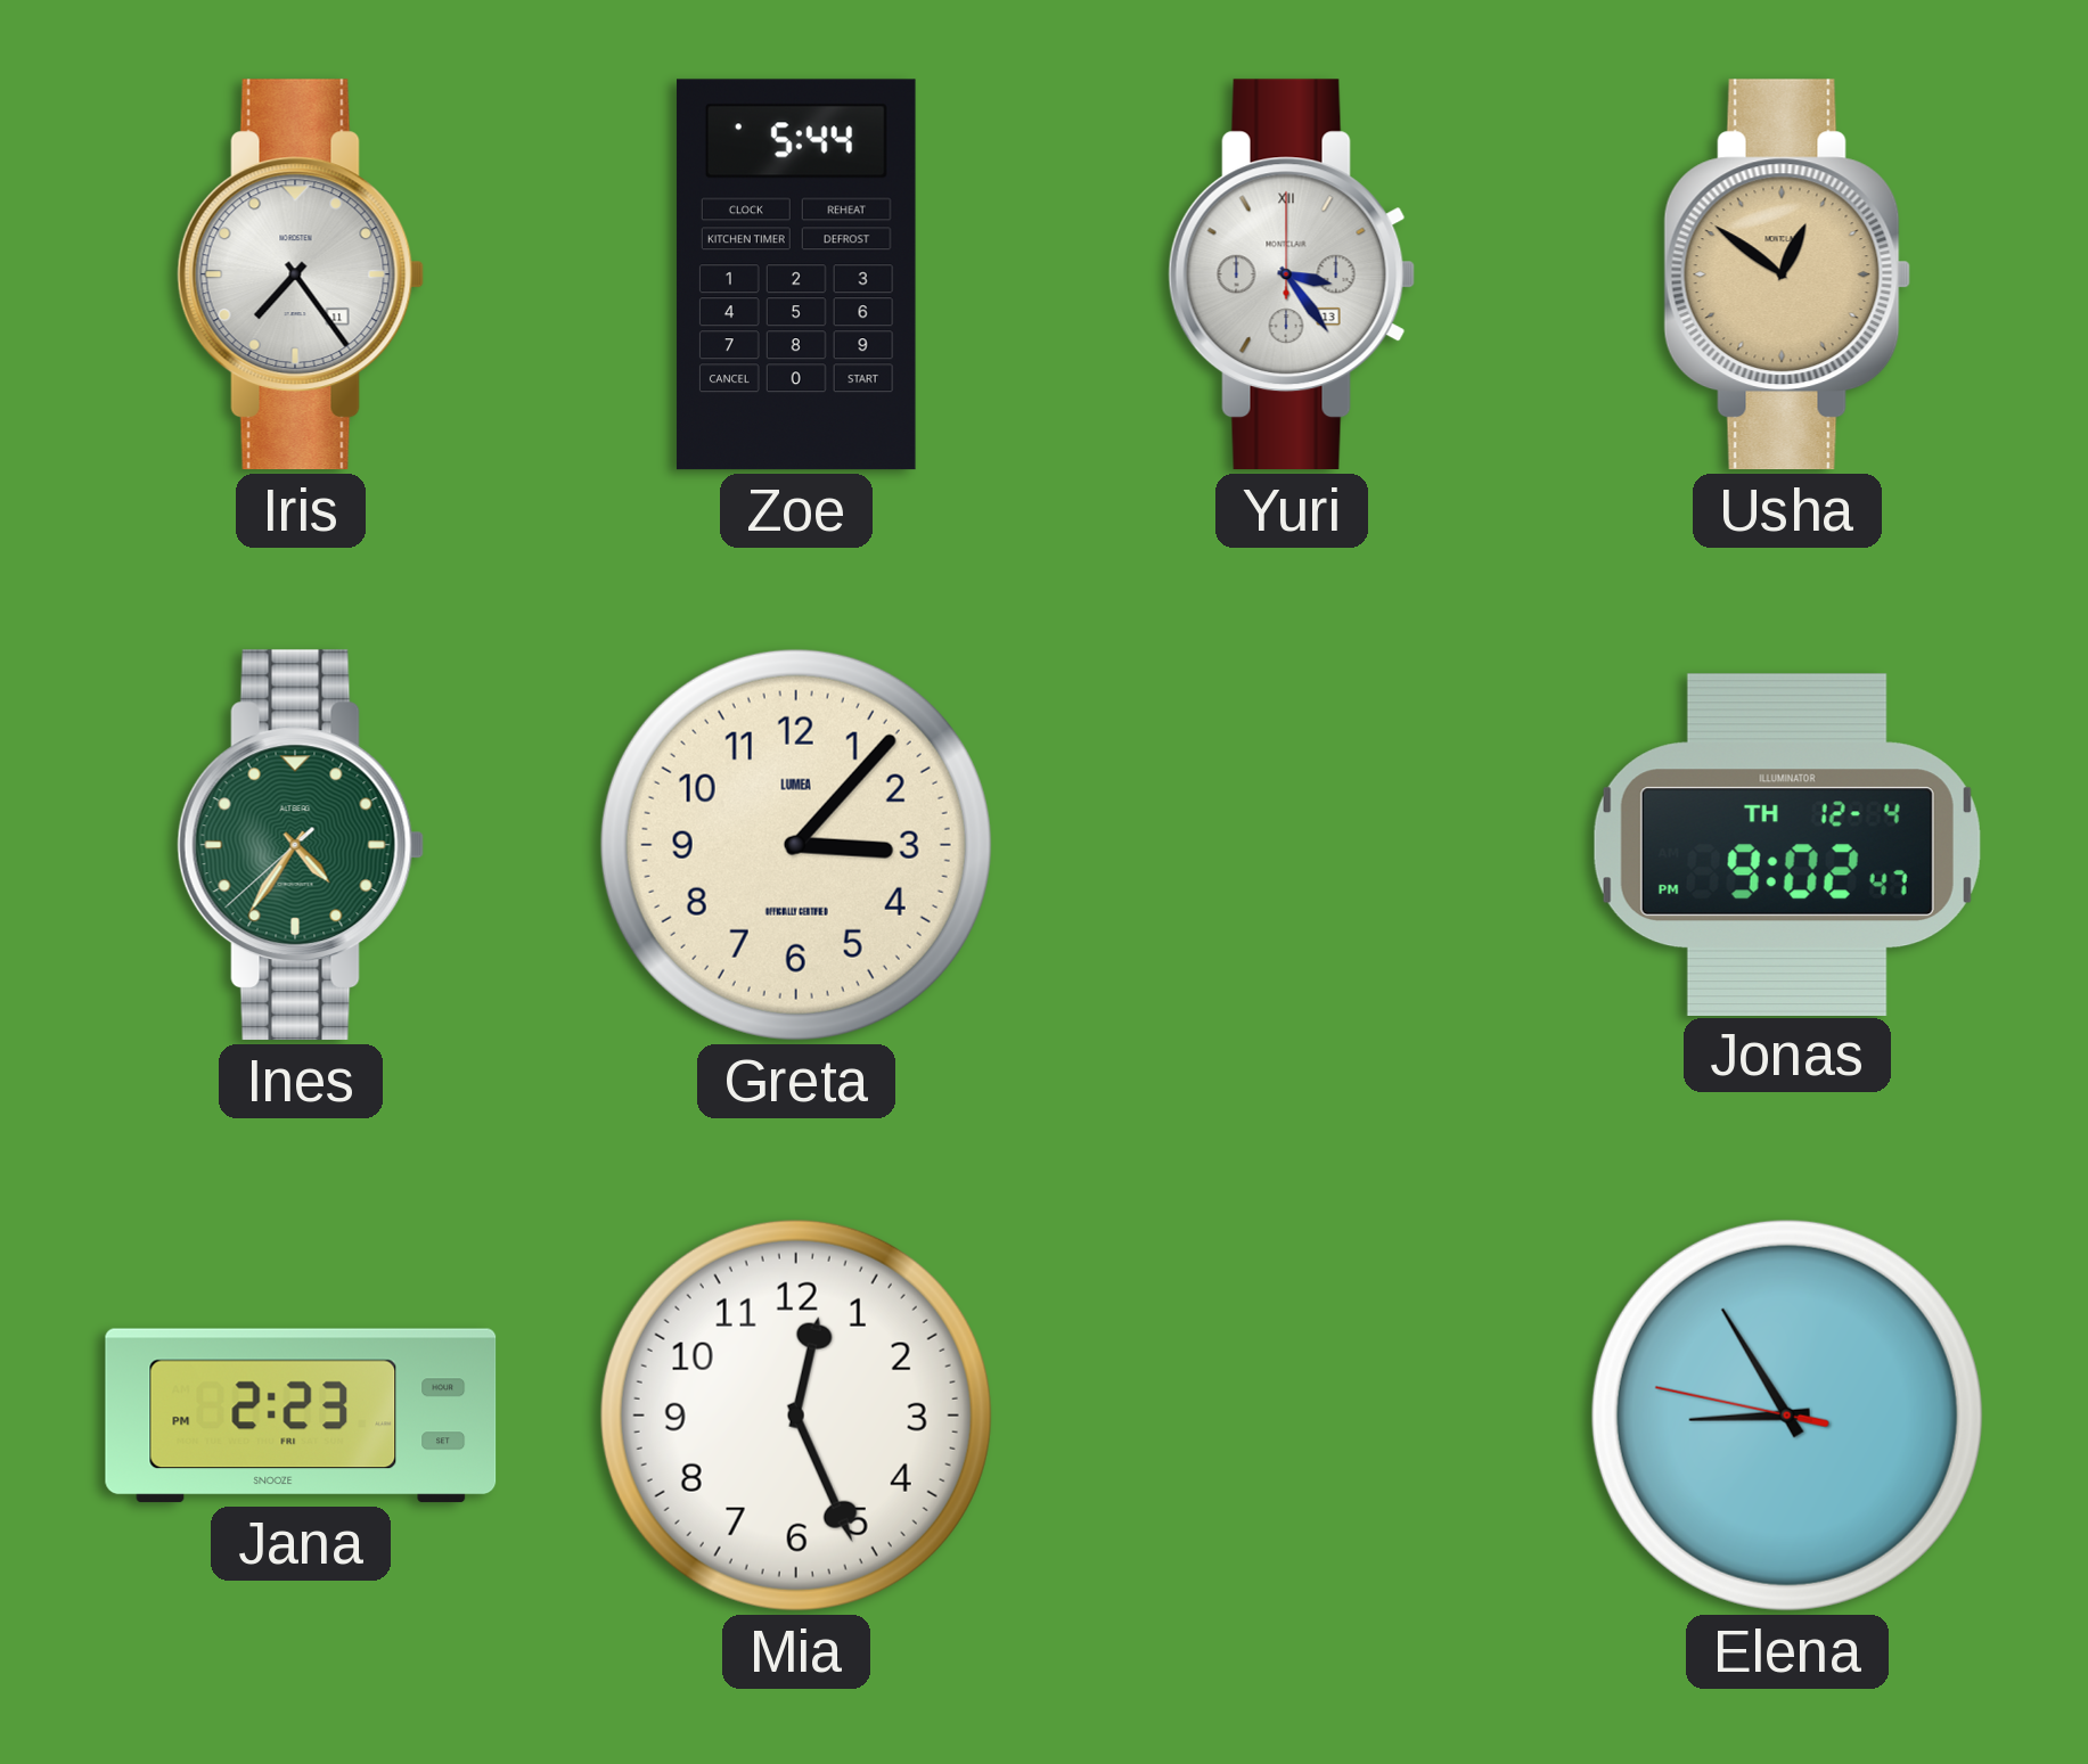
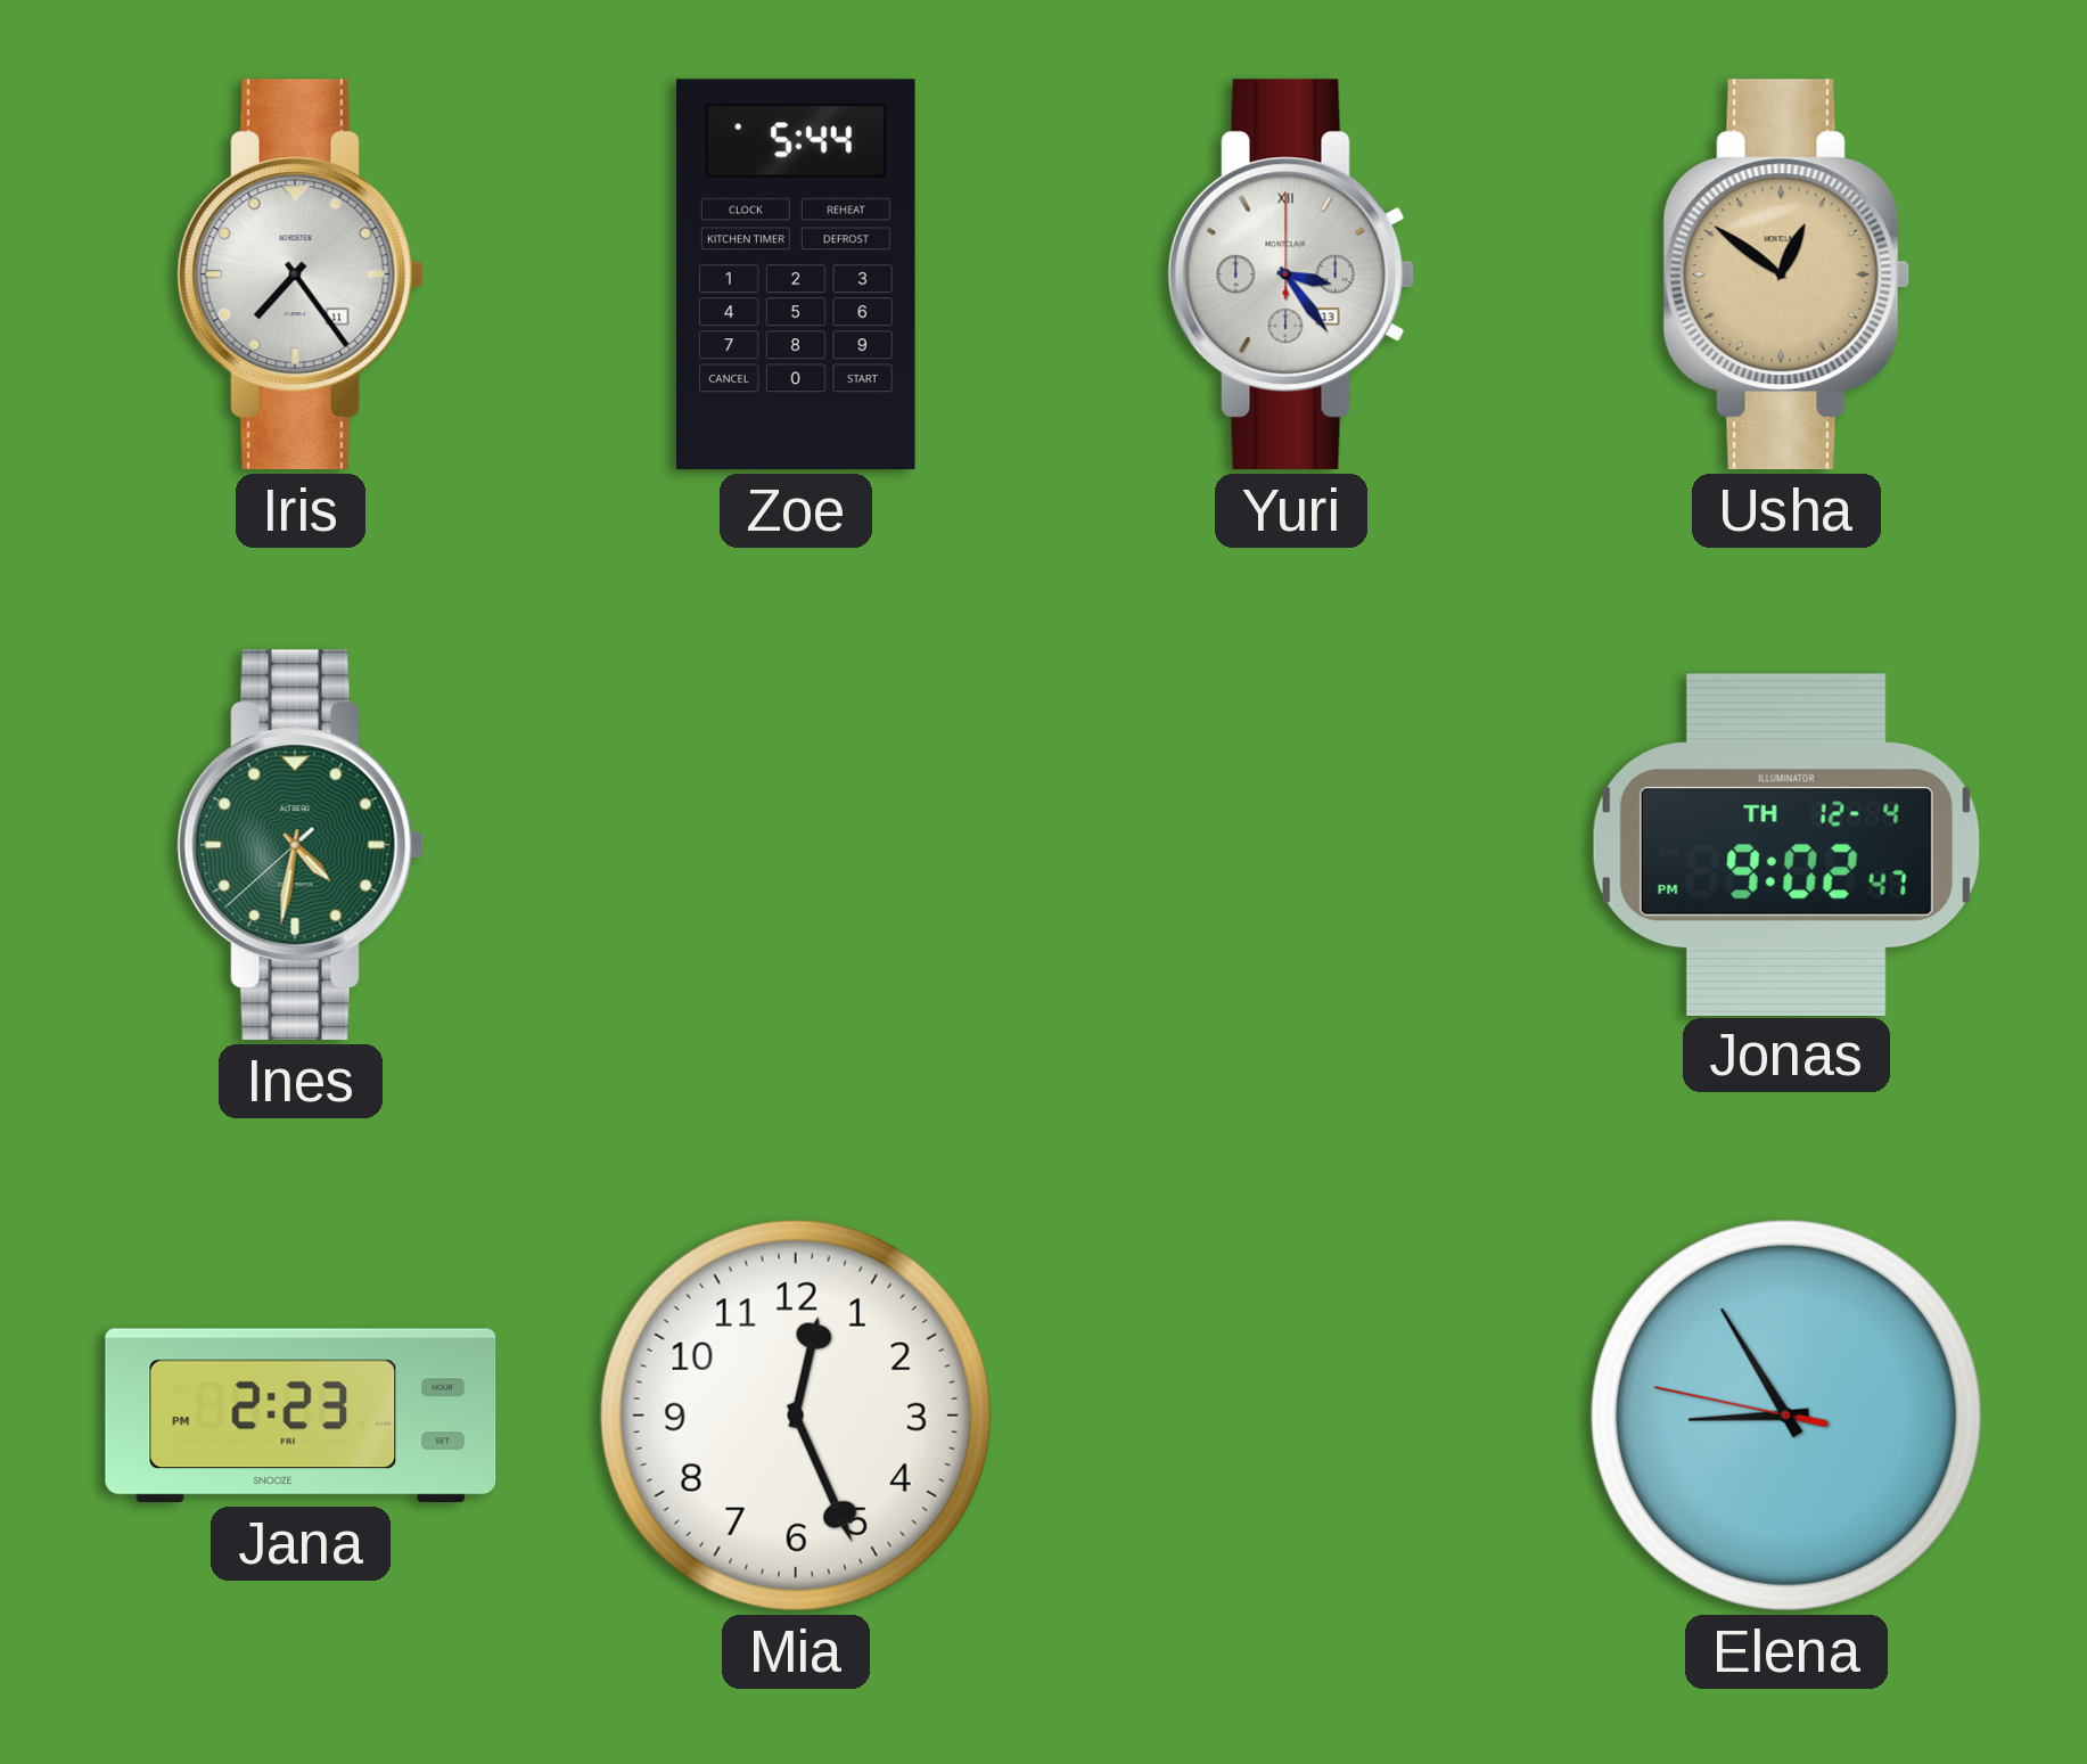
Ines: 4:35 -> 4:31 (301, 845)
Greta: 3:07 -> none (796, 845)
